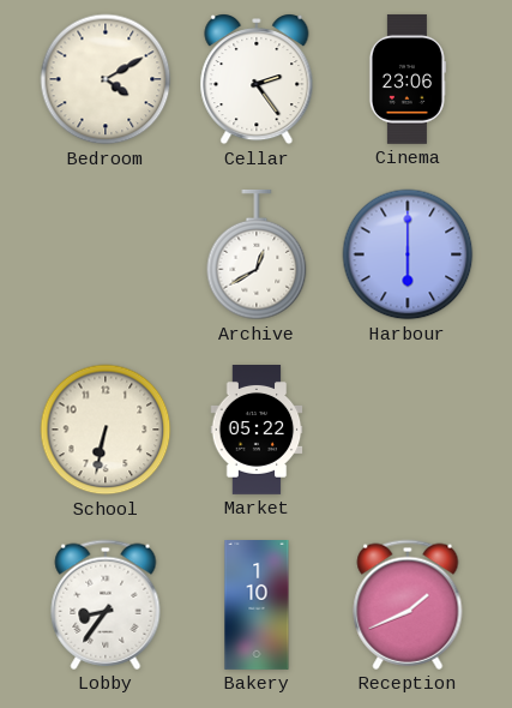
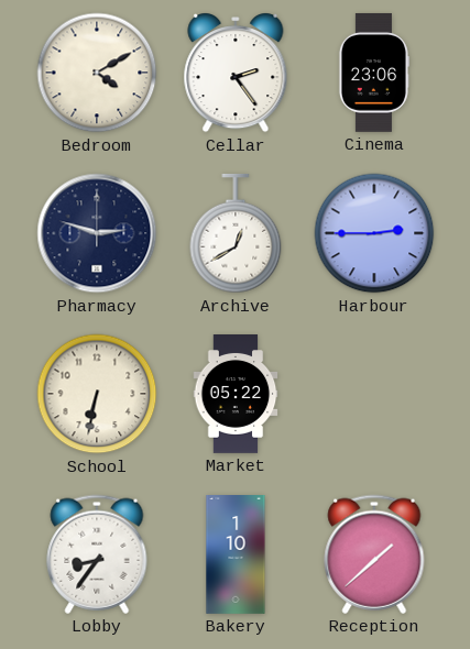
Pharmacy: none -> 2:48 (97, 233)
Harbour: 6:00 -> 2:45 (374, 233)
Reception: 1:41 -> 1:38 (374, 554)
